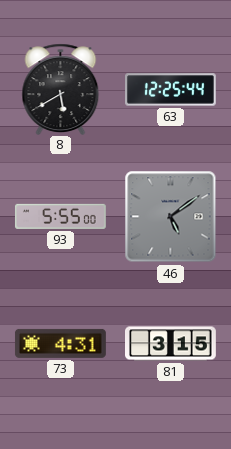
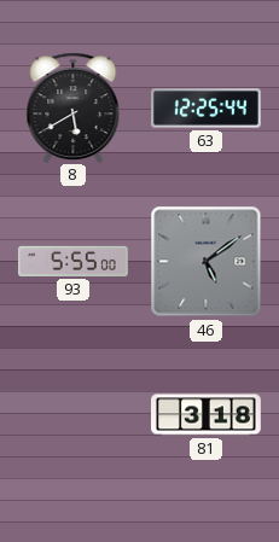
73: 4:31 -> none (60, 343)
81: 3:15 -> 3:18 (207, 415)
